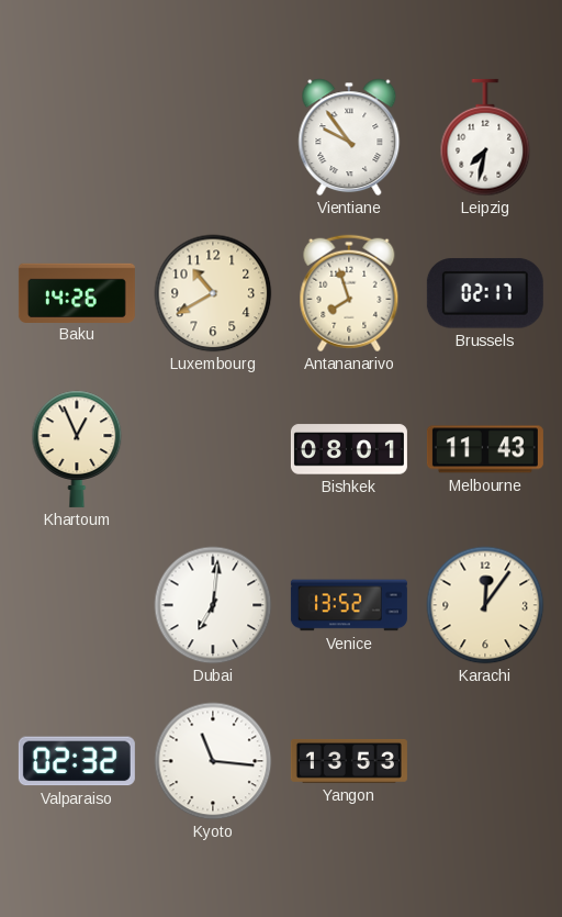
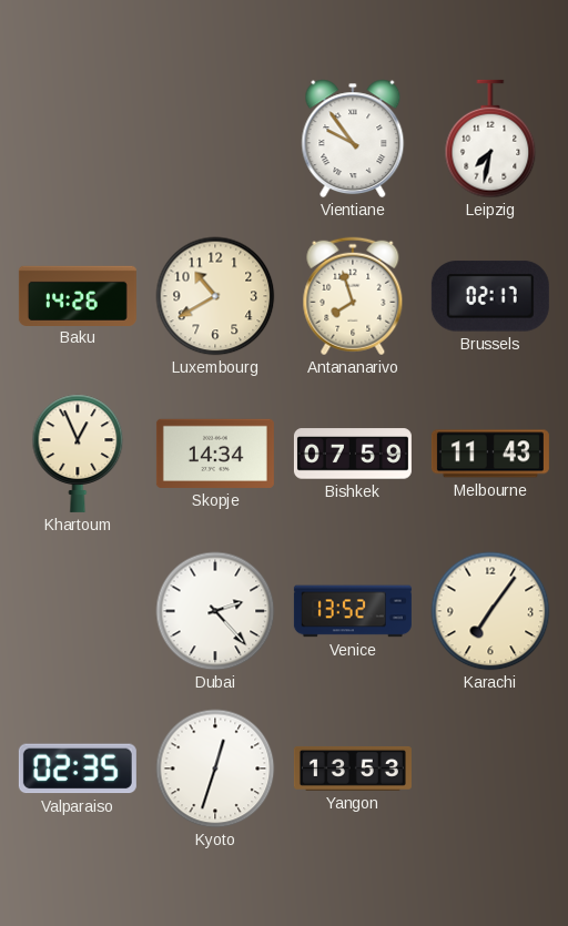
Skopje: none -> 14:34 (215, 454)
Bishkek: 08:01 -> 07:59 (353, 454)
Dubai: 7:01 -> 2:23 (215, 611)
Karachi: 12:06 -> 7:06 (490, 611)
Valparaiso: 02:32 -> 02:35 (78, 769)
Kyoto: 11:16 -> 12:33 (215, 769)
